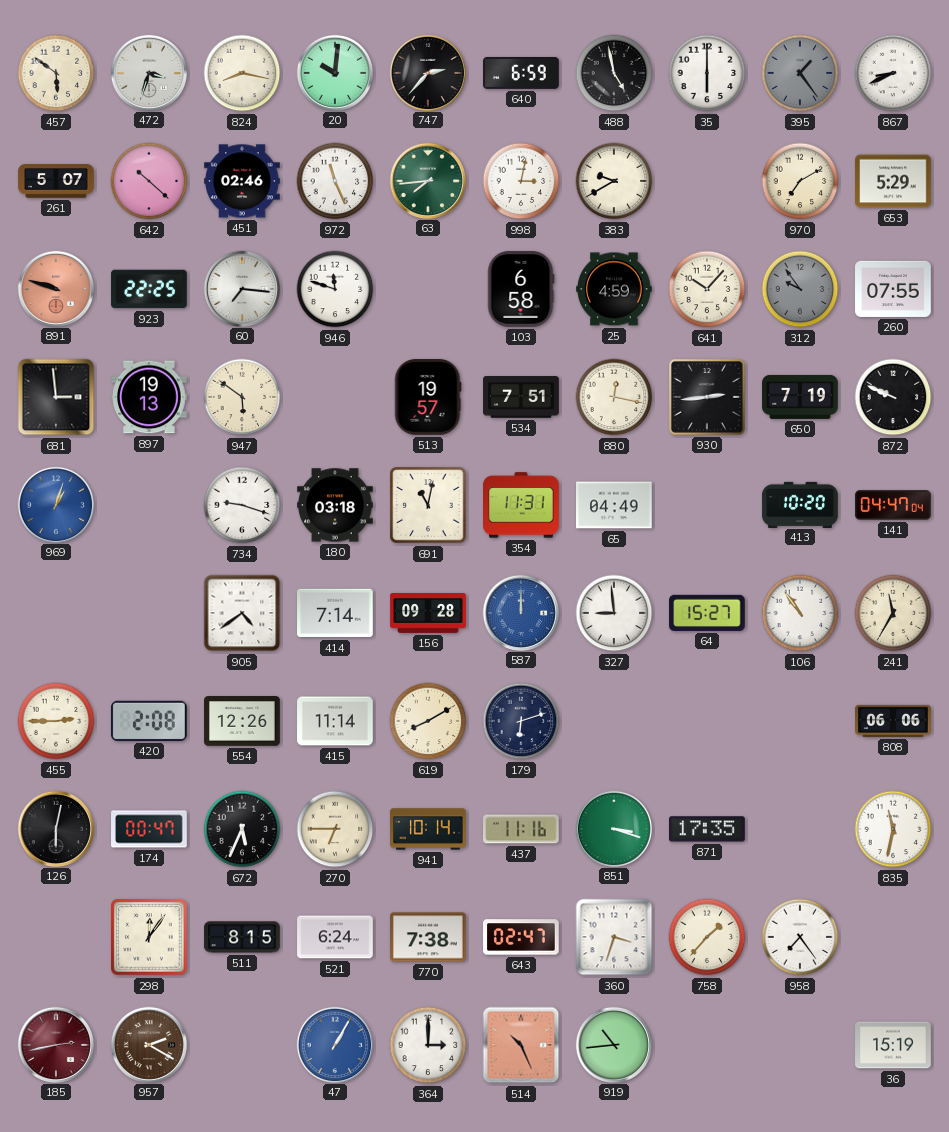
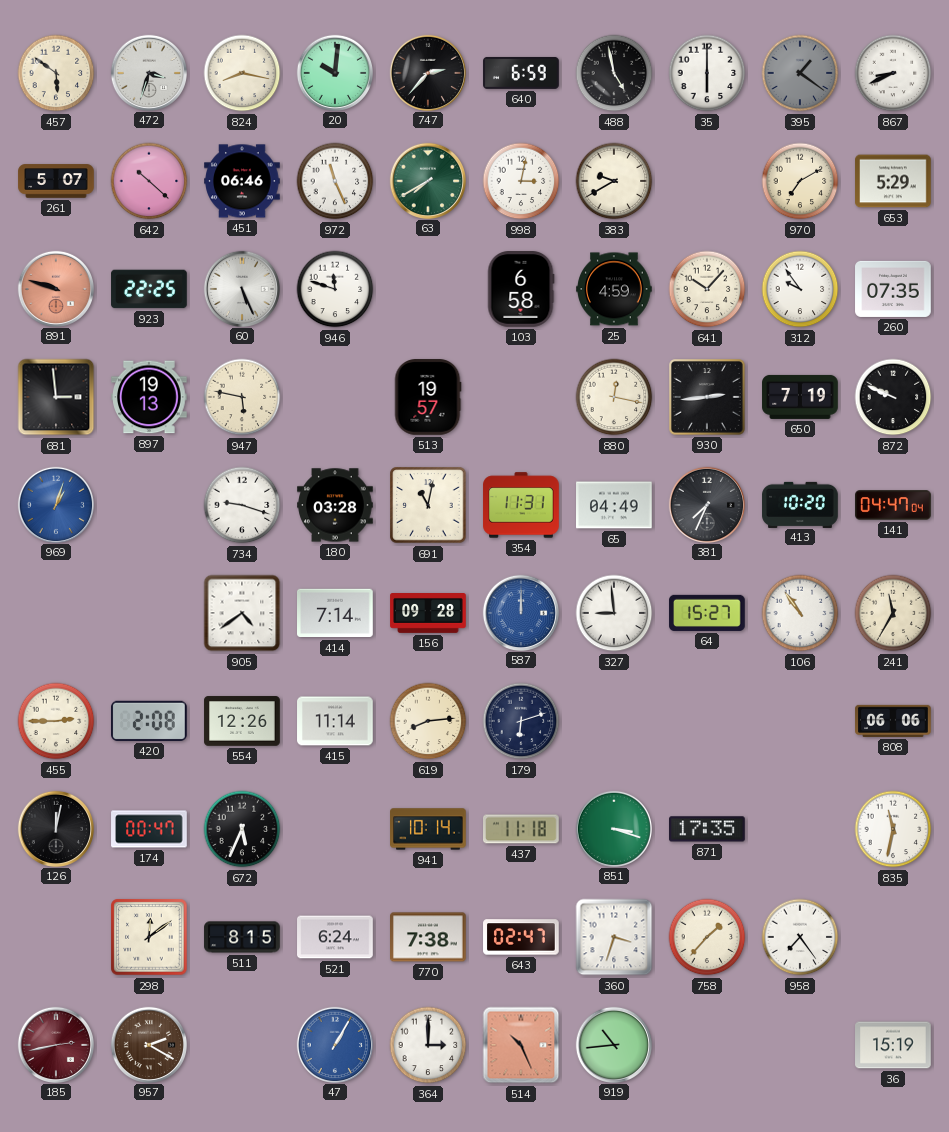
395: 1:24 -> 1:21 (800, 73)
451: 02:46 -> 06:46 (242, 181)
63: 7:44 -> 7:40 (427, 180)
60: 7:16 -> 5:26 (241, 288)
312 dial: grey -> white (800, 289)
260: 07:55 -> 07:35 (893, 289)
947: 5:51 -> 5:47 (242, 397)
534: 7:51 -> none (521, 397)
180: 03:18 -> 03:28 (335, 505)
381: none -> 7:34 (706, 504)
619: 8:10 -> 8:14 (428, 721)
126: 6:02 -> 12:02 (55, 828)
270: 6:45 -> none (335, 829)
437: 11:16 -> 11:18 (522, 829)
298: 12:06 -> 12:09 (149, 937)
